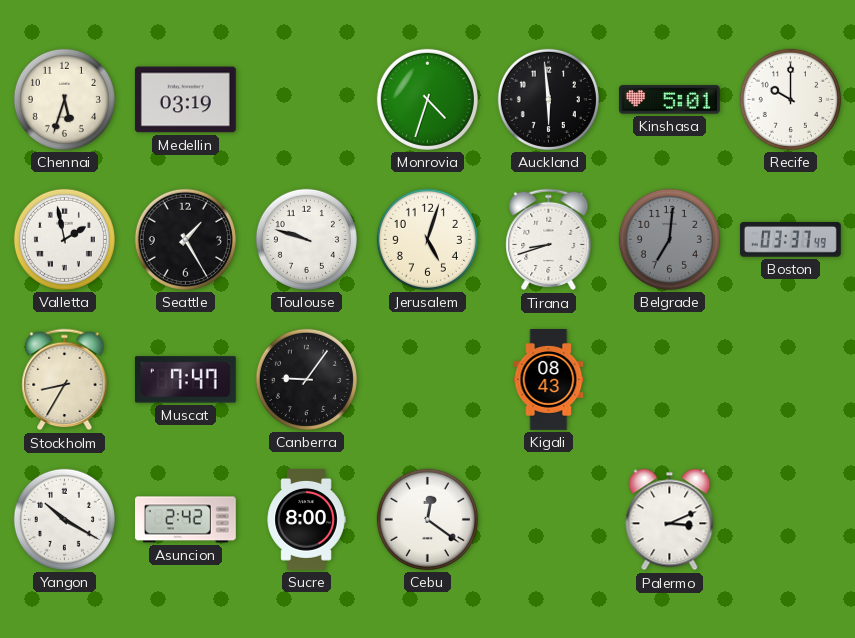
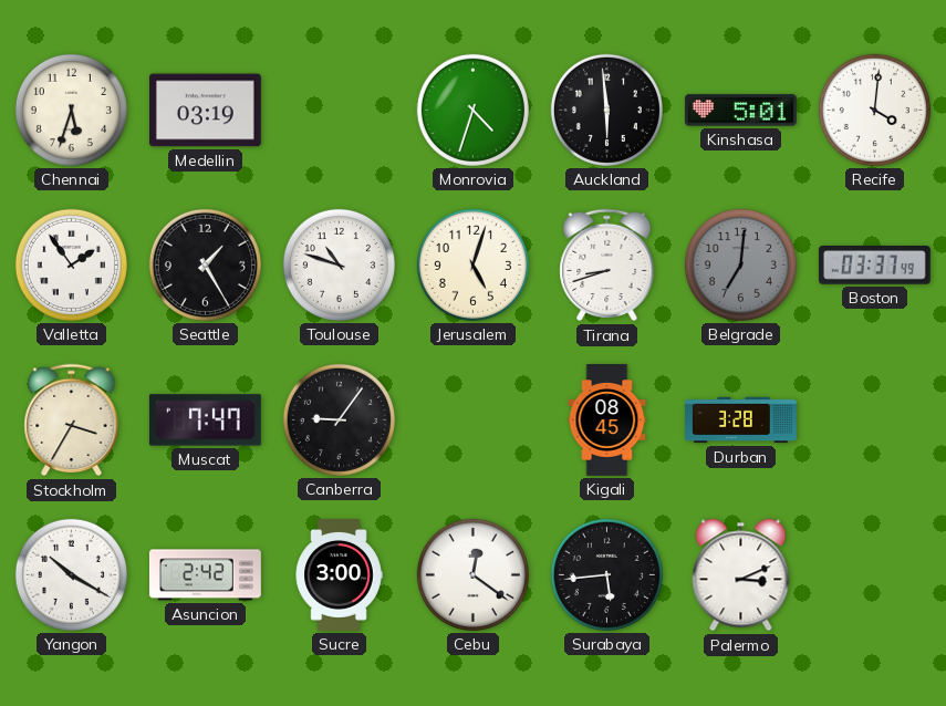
Recife: 10:00 -> 4:01 (874, 110)
Valletta: 1:58 -> 1:54 (71, 264)
Toulouse: 9:48 -> 10:48 (339, 264)
Stockholm: 8:35 -> 3:35 (72, 421)
Kigali: 08:43 -> 08:45 (607, 421)
Durban: none -> 3:28 (741, 421)
Sucre: 8:00 -> 3:00 (339, 575)
Surabaya: none -> 5:44 (606, 574)
